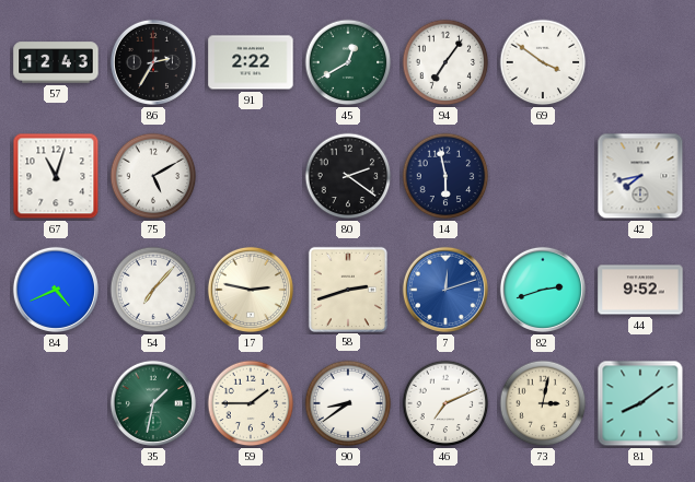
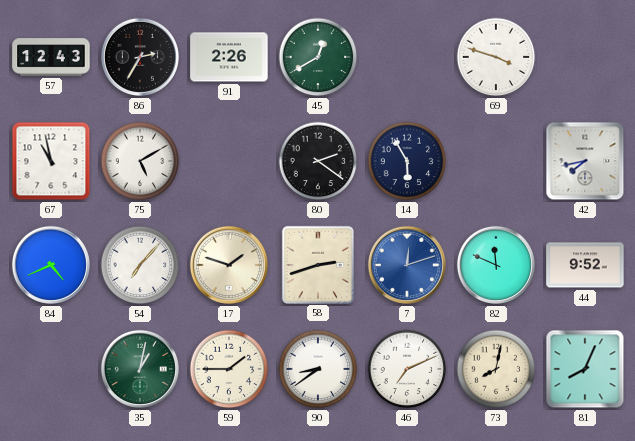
91: 2:22 -> 2:26 (229, 57)
94: 7:06 -> none (445, 62)
69: 3:51 -> 3:48 (496, 57)
67: 11:03 -> 10:58 (51, 161)
14: 5:58 -> 5:55 (407, 161)
17: 2:47 -> 1:48 (229, 265)
82: 2:42 -> 11:49 (496, 265)
35: 1:32 -> 1:02 (140, 369)
73: 3:02 -> 8:02 (496, 369)
81: 8:09 -> 8:04 (585, 369)
